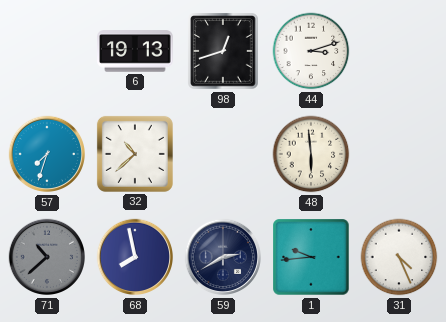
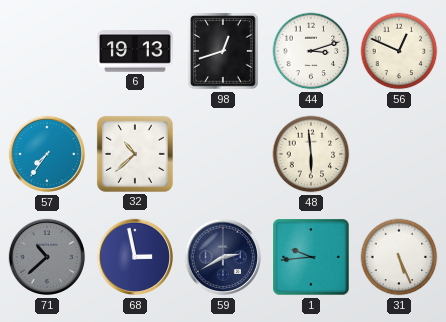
56: none -> 12:49 (399, 51)
57: 7:33 -> 7:36 (47, 154)
68: 7:58 -> 2:58 (135, 257)
31: 4:26 -> 5:26 (399, 257)
